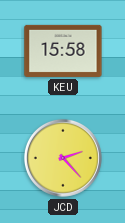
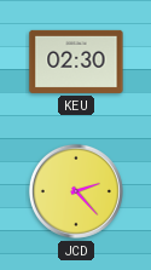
KEU: 15:58 -> 02:30 (76, 62)
